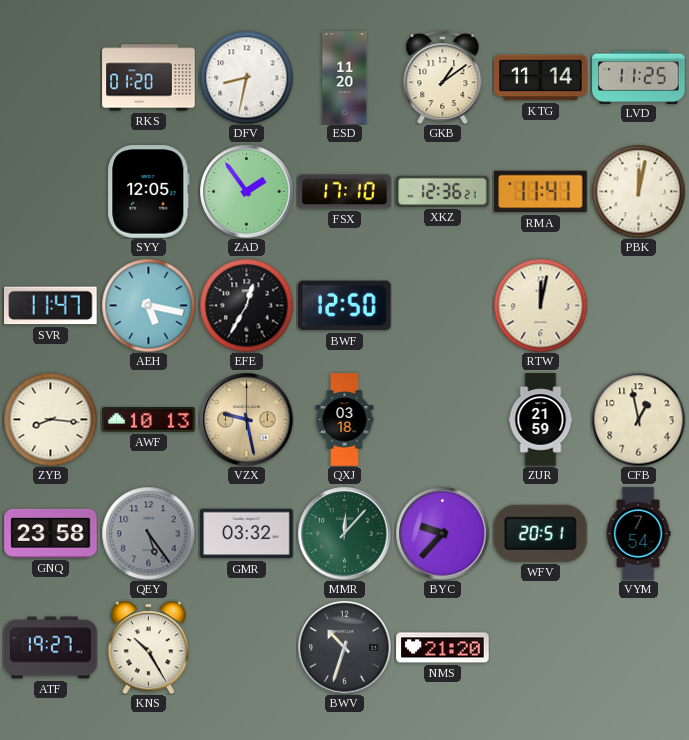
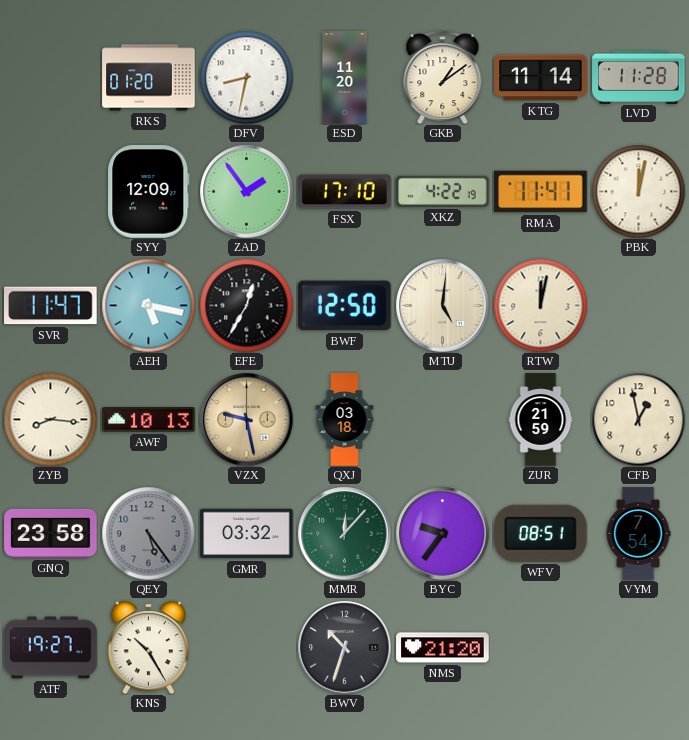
LVD: 11:25 -> 11:28 (639, 77)
SYY: 12:05 -> 12:09 (149, 192)
XKZ: 12:36 -> 4:22 (443, 191)
MTU: none -> 5:01 (442, 305)
BYC: 9:37 -> 9:36 (442, 533)
WFV: 20:51 -> 08:51 (541, 533)
